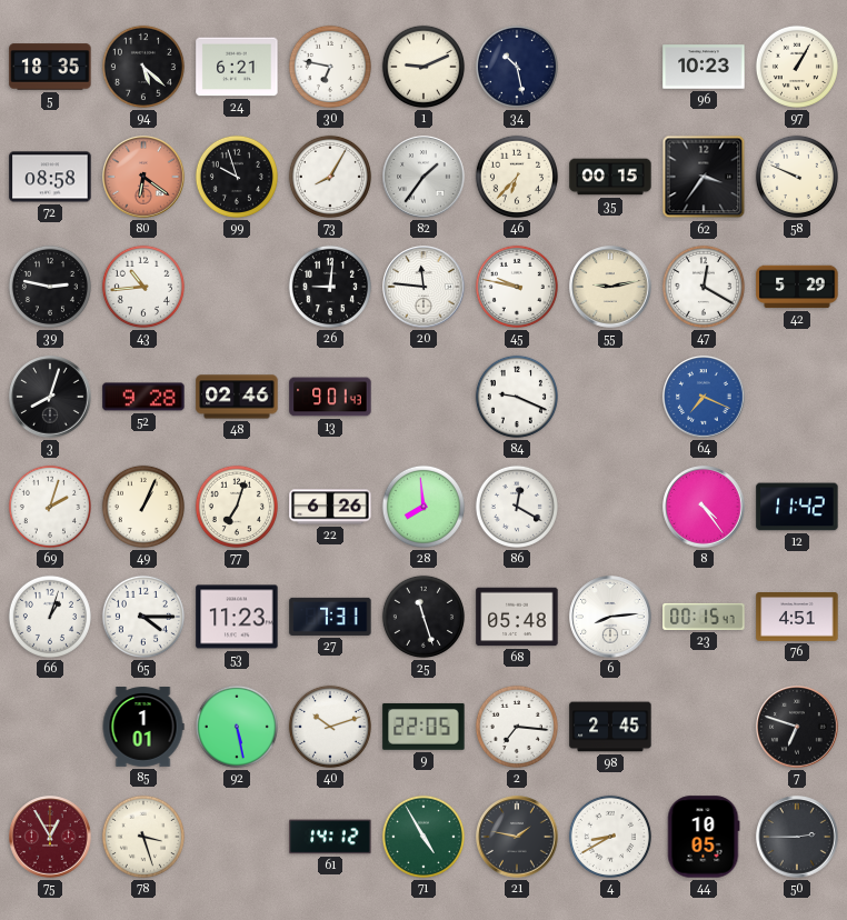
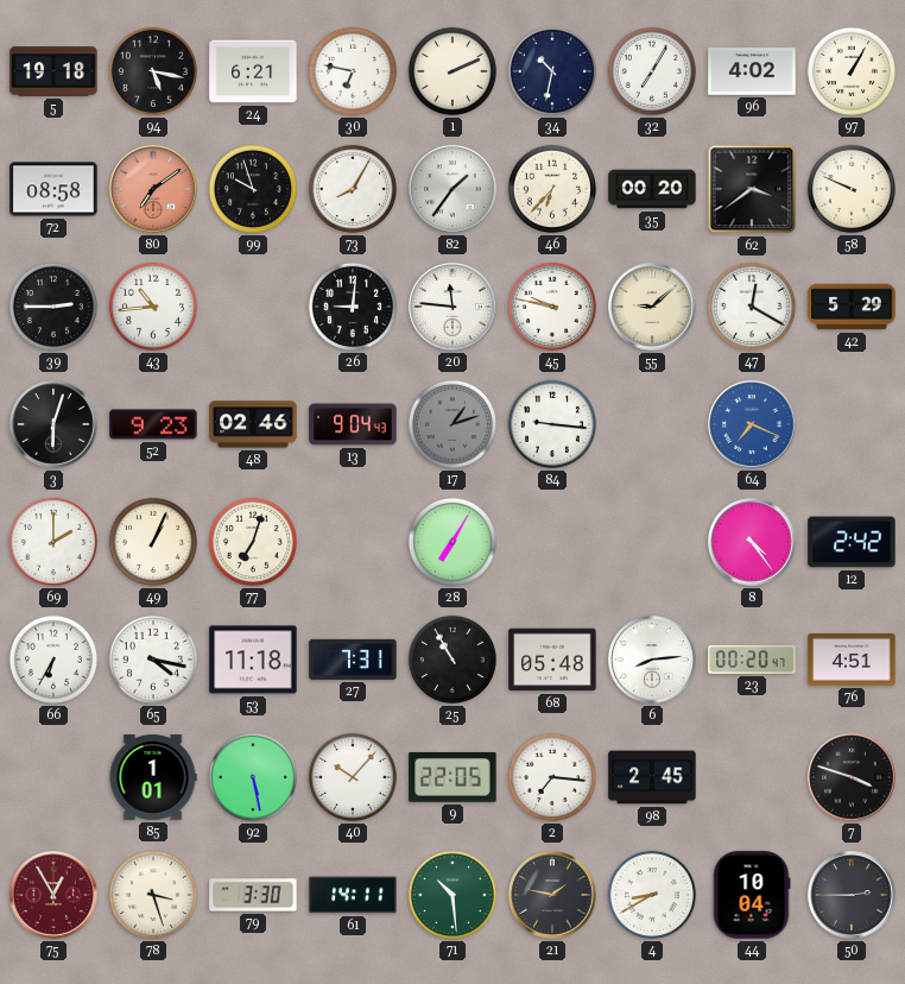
5: 18:35 -> 19:18 (53, 71)
94: 5:22 -> 5:17 (153, 71)
1: 9:11 -> 2:11 (452, 71)
34: 10:28 -> 10:32 (552, 71)
32: none -> 7:05 (652, 71)
96: 10:23 -> 4:02 (752, 71)
80: 6:21 -> 7:09 (153, 189)
35: 00:15 -> 00:20 (652, 189)
62: 3:36 -> 3:39 (752, 189)
39: 2:47 -> 2:45 (53, 307)
55: 9:13 -> 9:08 (652, 307)
3: 8:03 -> 6:03 (53, 424)
52: 9:28 -> 9:23 (153, 424)
13: 9:01 -> 9:04 (353, 424)
17: none -> 1:12 (452, 424)
84: 9:19 -> 9:16 (552, 424)
69: 2:03 -> 2:00 (53, 542)
22: 6:26 -> none (330, 507)
28: 7:59 -> 7:05 (452, 542)
86: 12:20 -> none (517, 507)
12: 11:42 -> 2:42 (852, 542)
66: 1:03 -> 6:35 (53, 660)
65: 4:15 -> 4:17 (153, 660)
53: 11:23 -> 11:18 (253, 660)
25: 11:27 -> 10:55 (452, 660)
23: 00:15 -> 00:20 (752, 660)
40: 10:12 -> 10:07 (353, 777)
7: 6:48 -> 3:48 (852, 777)
79: none -> 3:30 (253, 895)
61: 14:12 -> 14:11 (353, 895)
71: 4:55 -> 10:29 (452, 895)
44: 10:05 -> 10:04 (752, 895)
